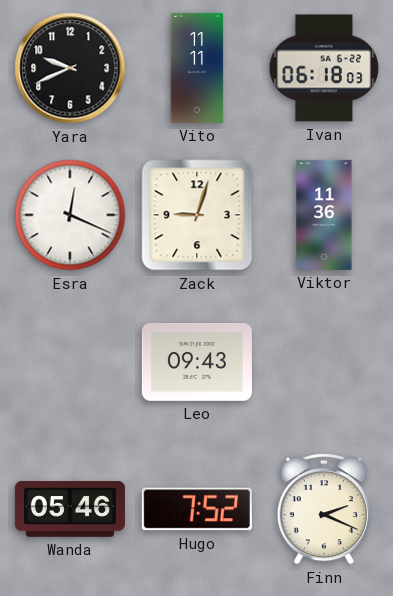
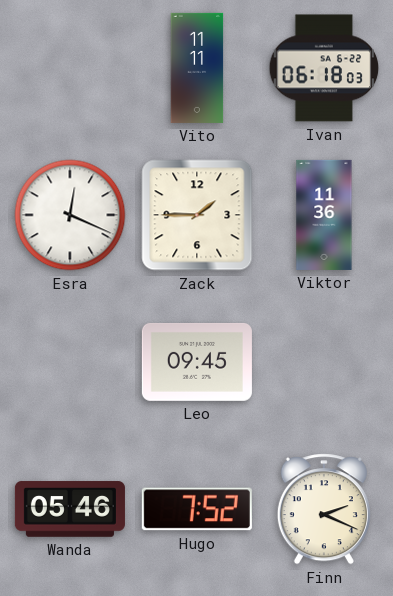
Yara: 9:41 -> none (70, 68)
Zack: 9:03 -> 1:45 (197, 215)
Leo: 09:43 -> 09:45 (197, 362)
